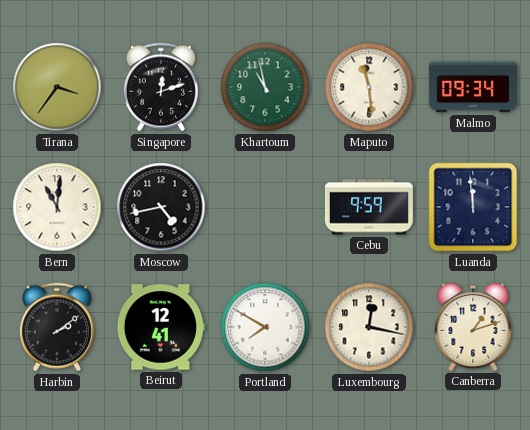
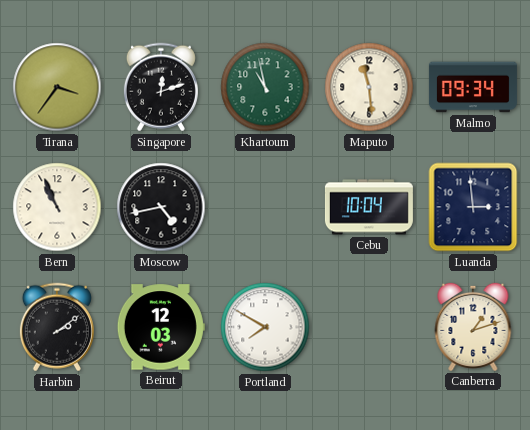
Bern: 11:01 -> 10:56 (57, 207)
Cebu: 9:59 -> 10:04 (369, 207)
Luanda: 11:59 -> 2:59 (473, 207)
Beirut: 12:41 -> 12:03 (161, 327)
Luxembourg: 12:17 -> none (369, 327)
